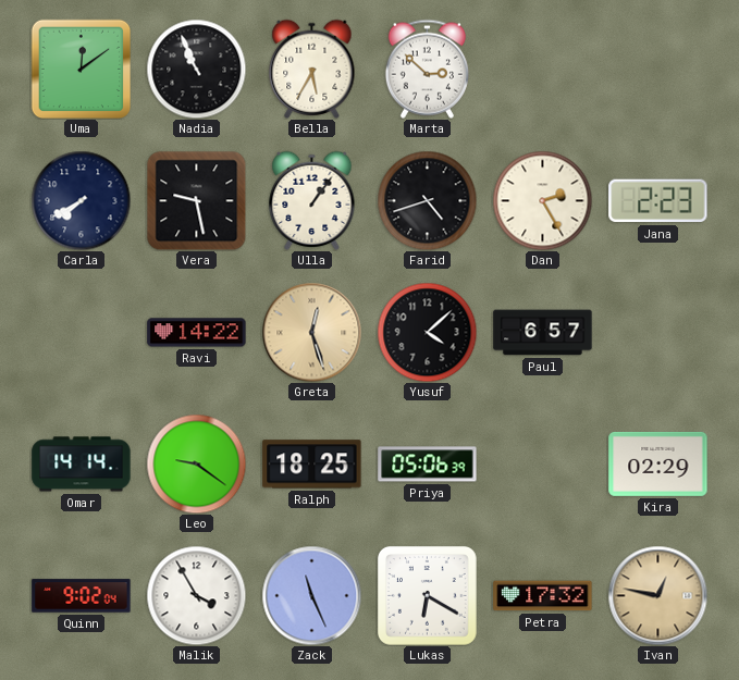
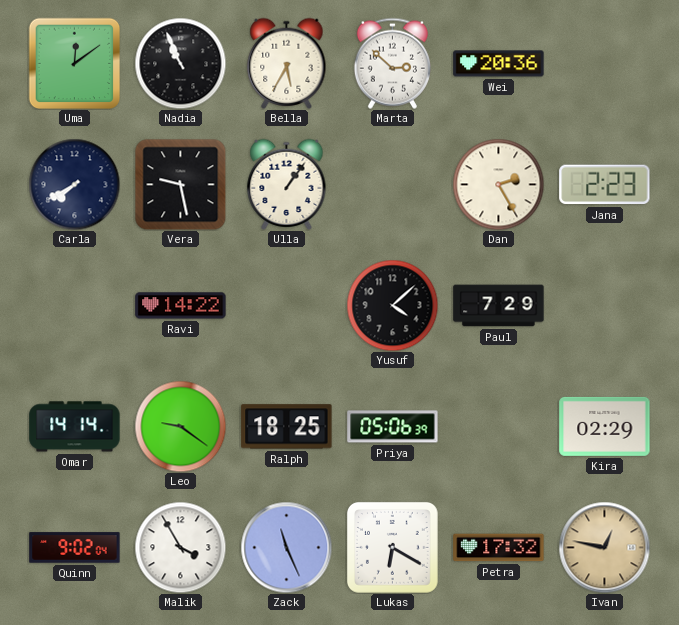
Wei: none -> 20:36 (499, 64)
Farid: 4:42 -> none (427, 200)
Greta: 12:27 -> none (311, 332)
Paul: 6:57 -> 7:29 (499, 306)
